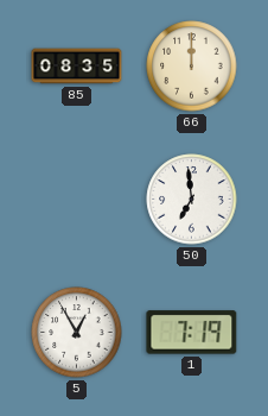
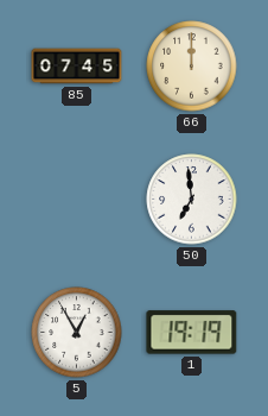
85: 08:35 -> 07:45 (77, 67)
1: 7:19 -> 19:19 (192, 333)
